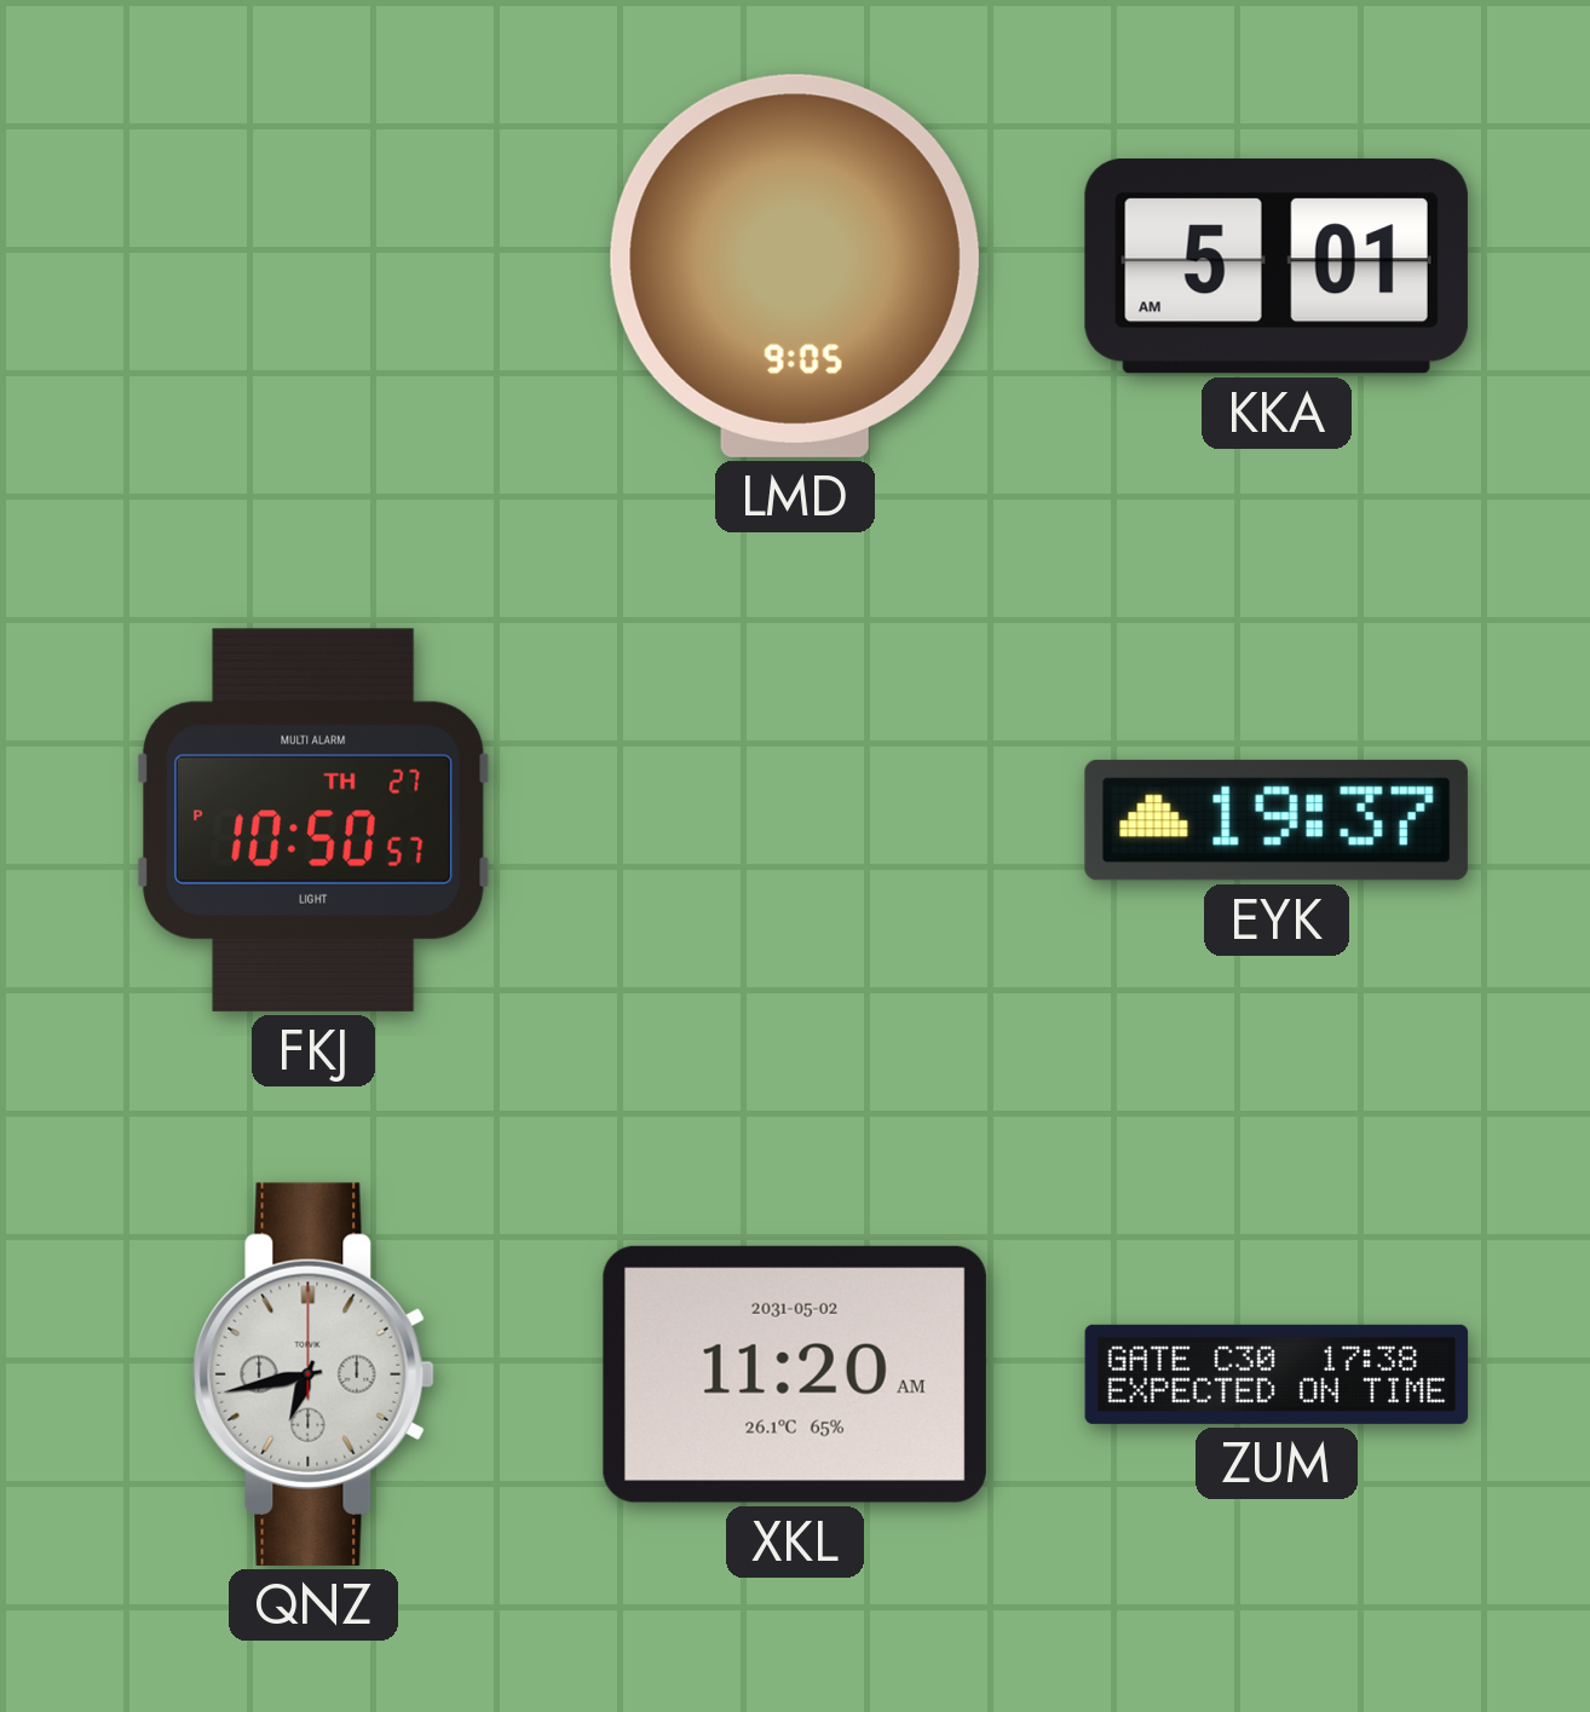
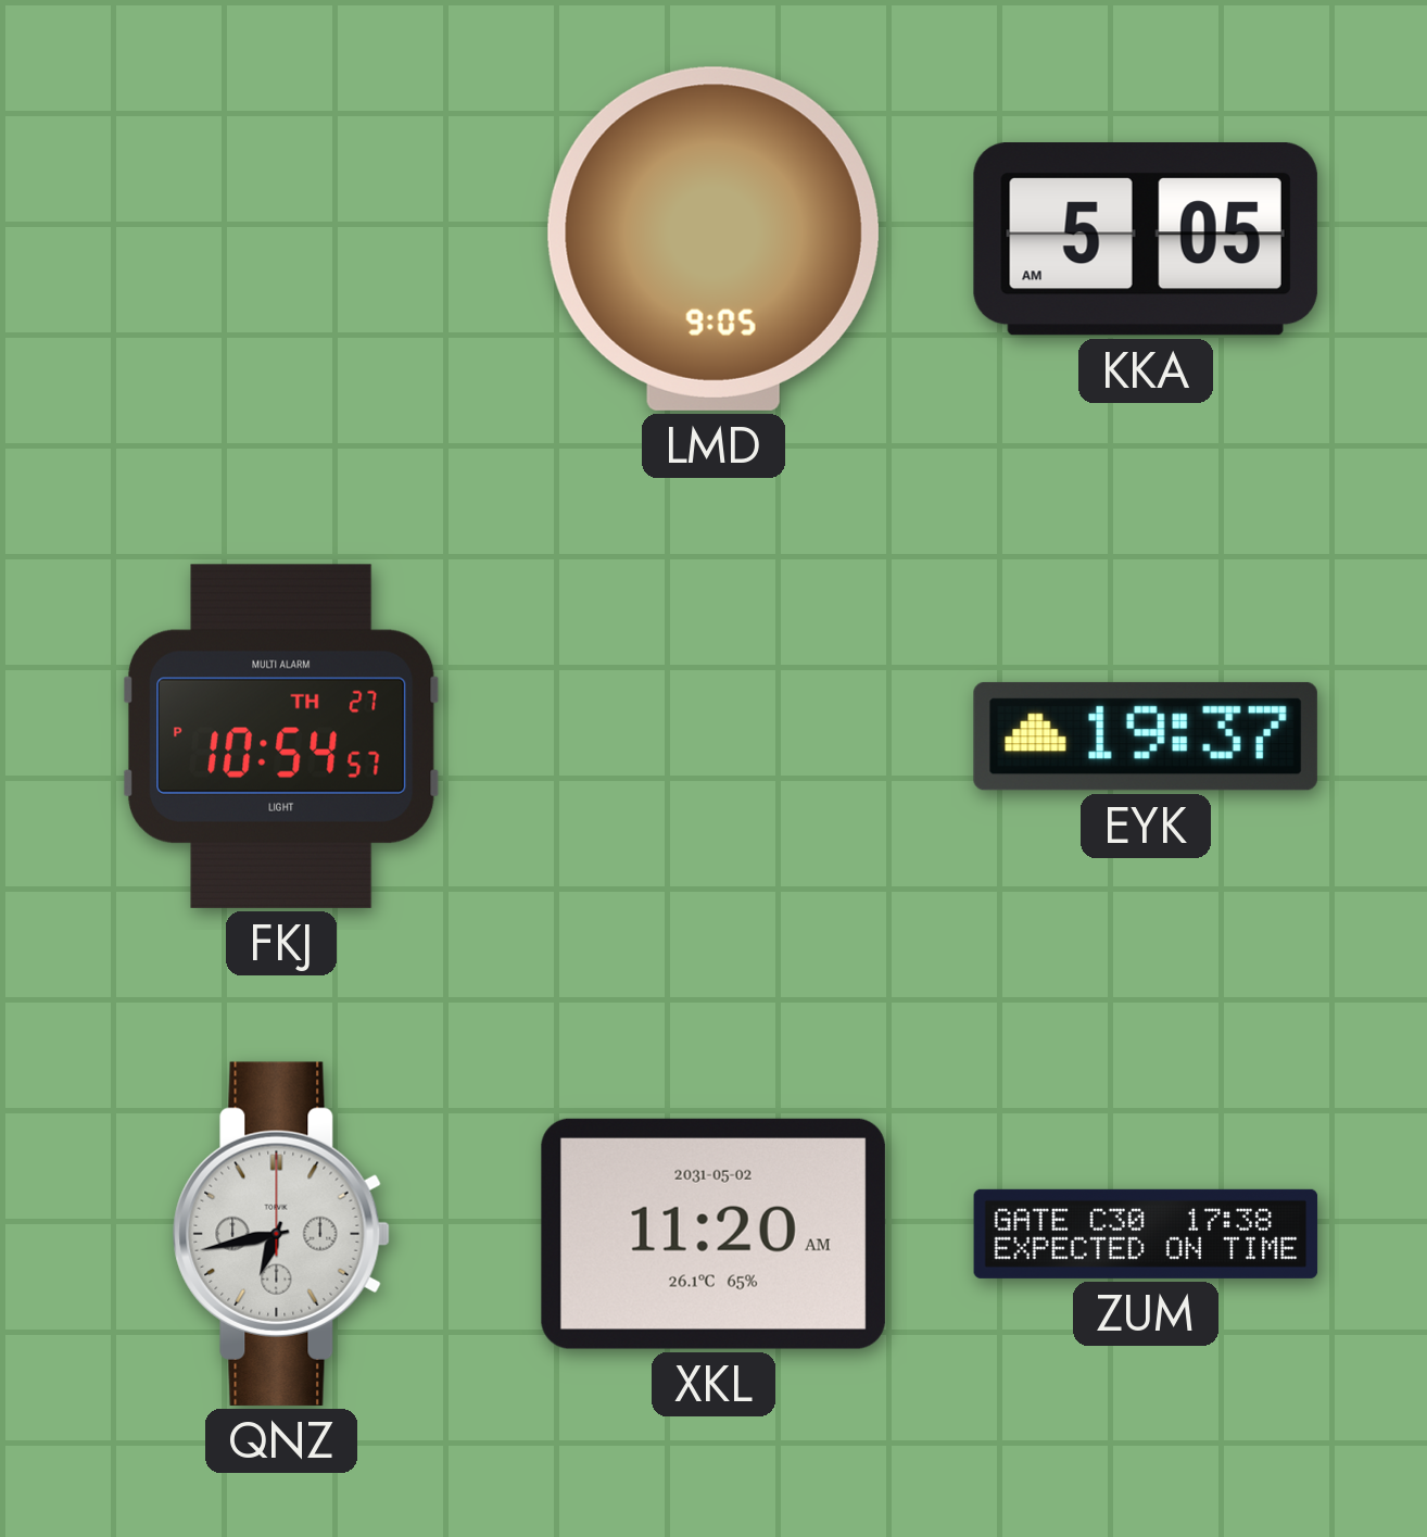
KKA: 5:01 -> 5:05 (1146, 240)
FKJ: 10:50 -> 10:54 (281, 736)
